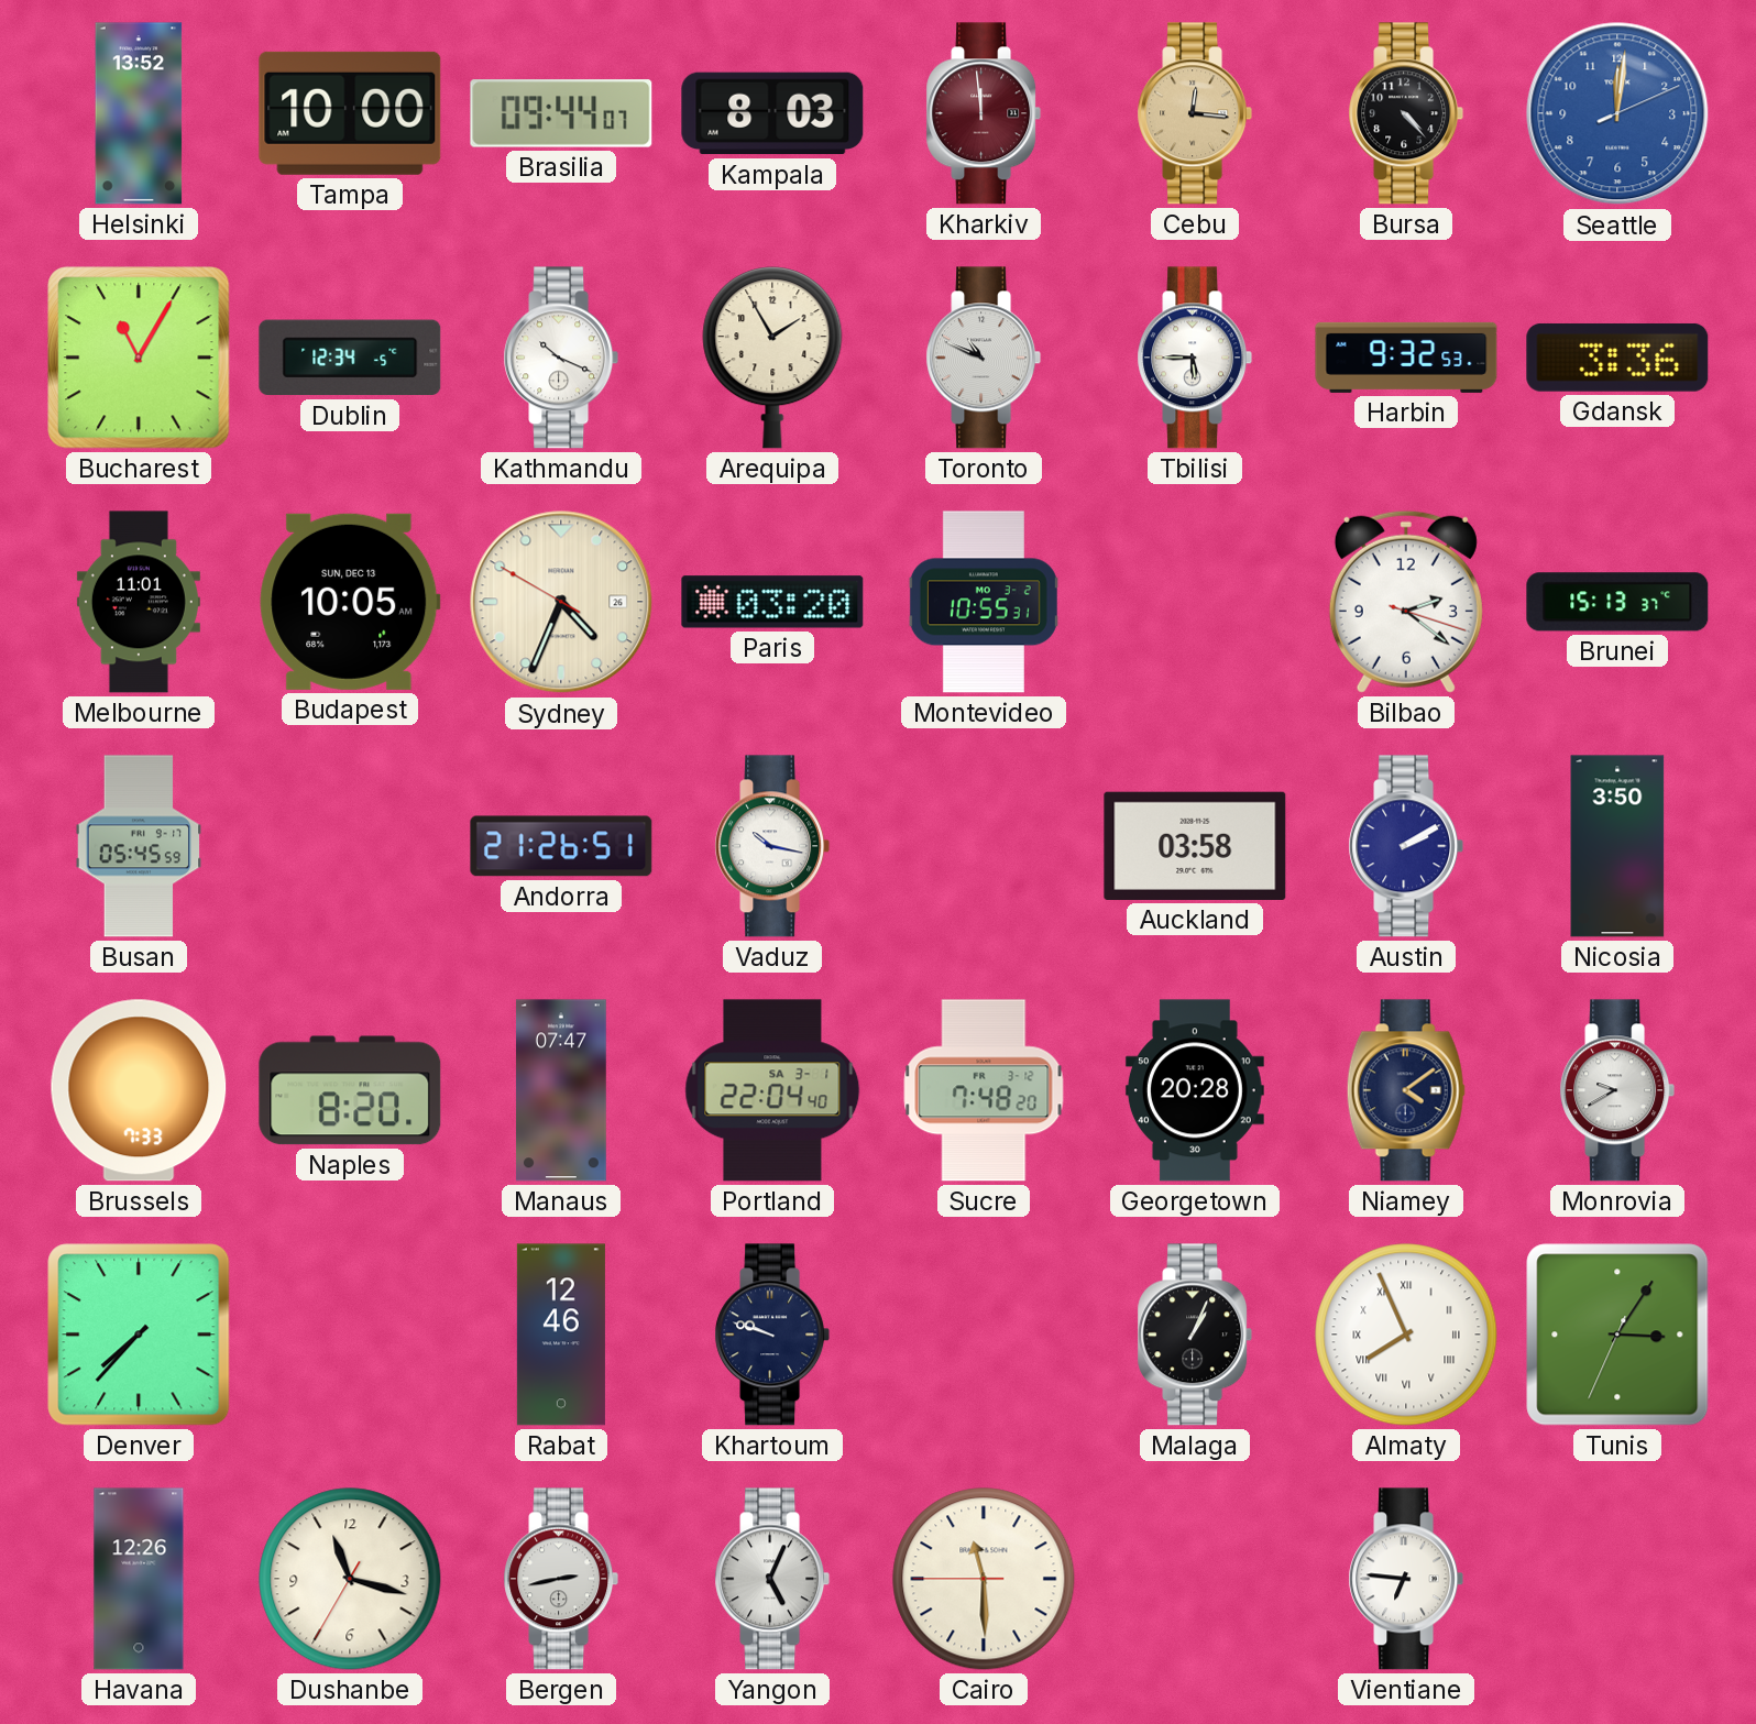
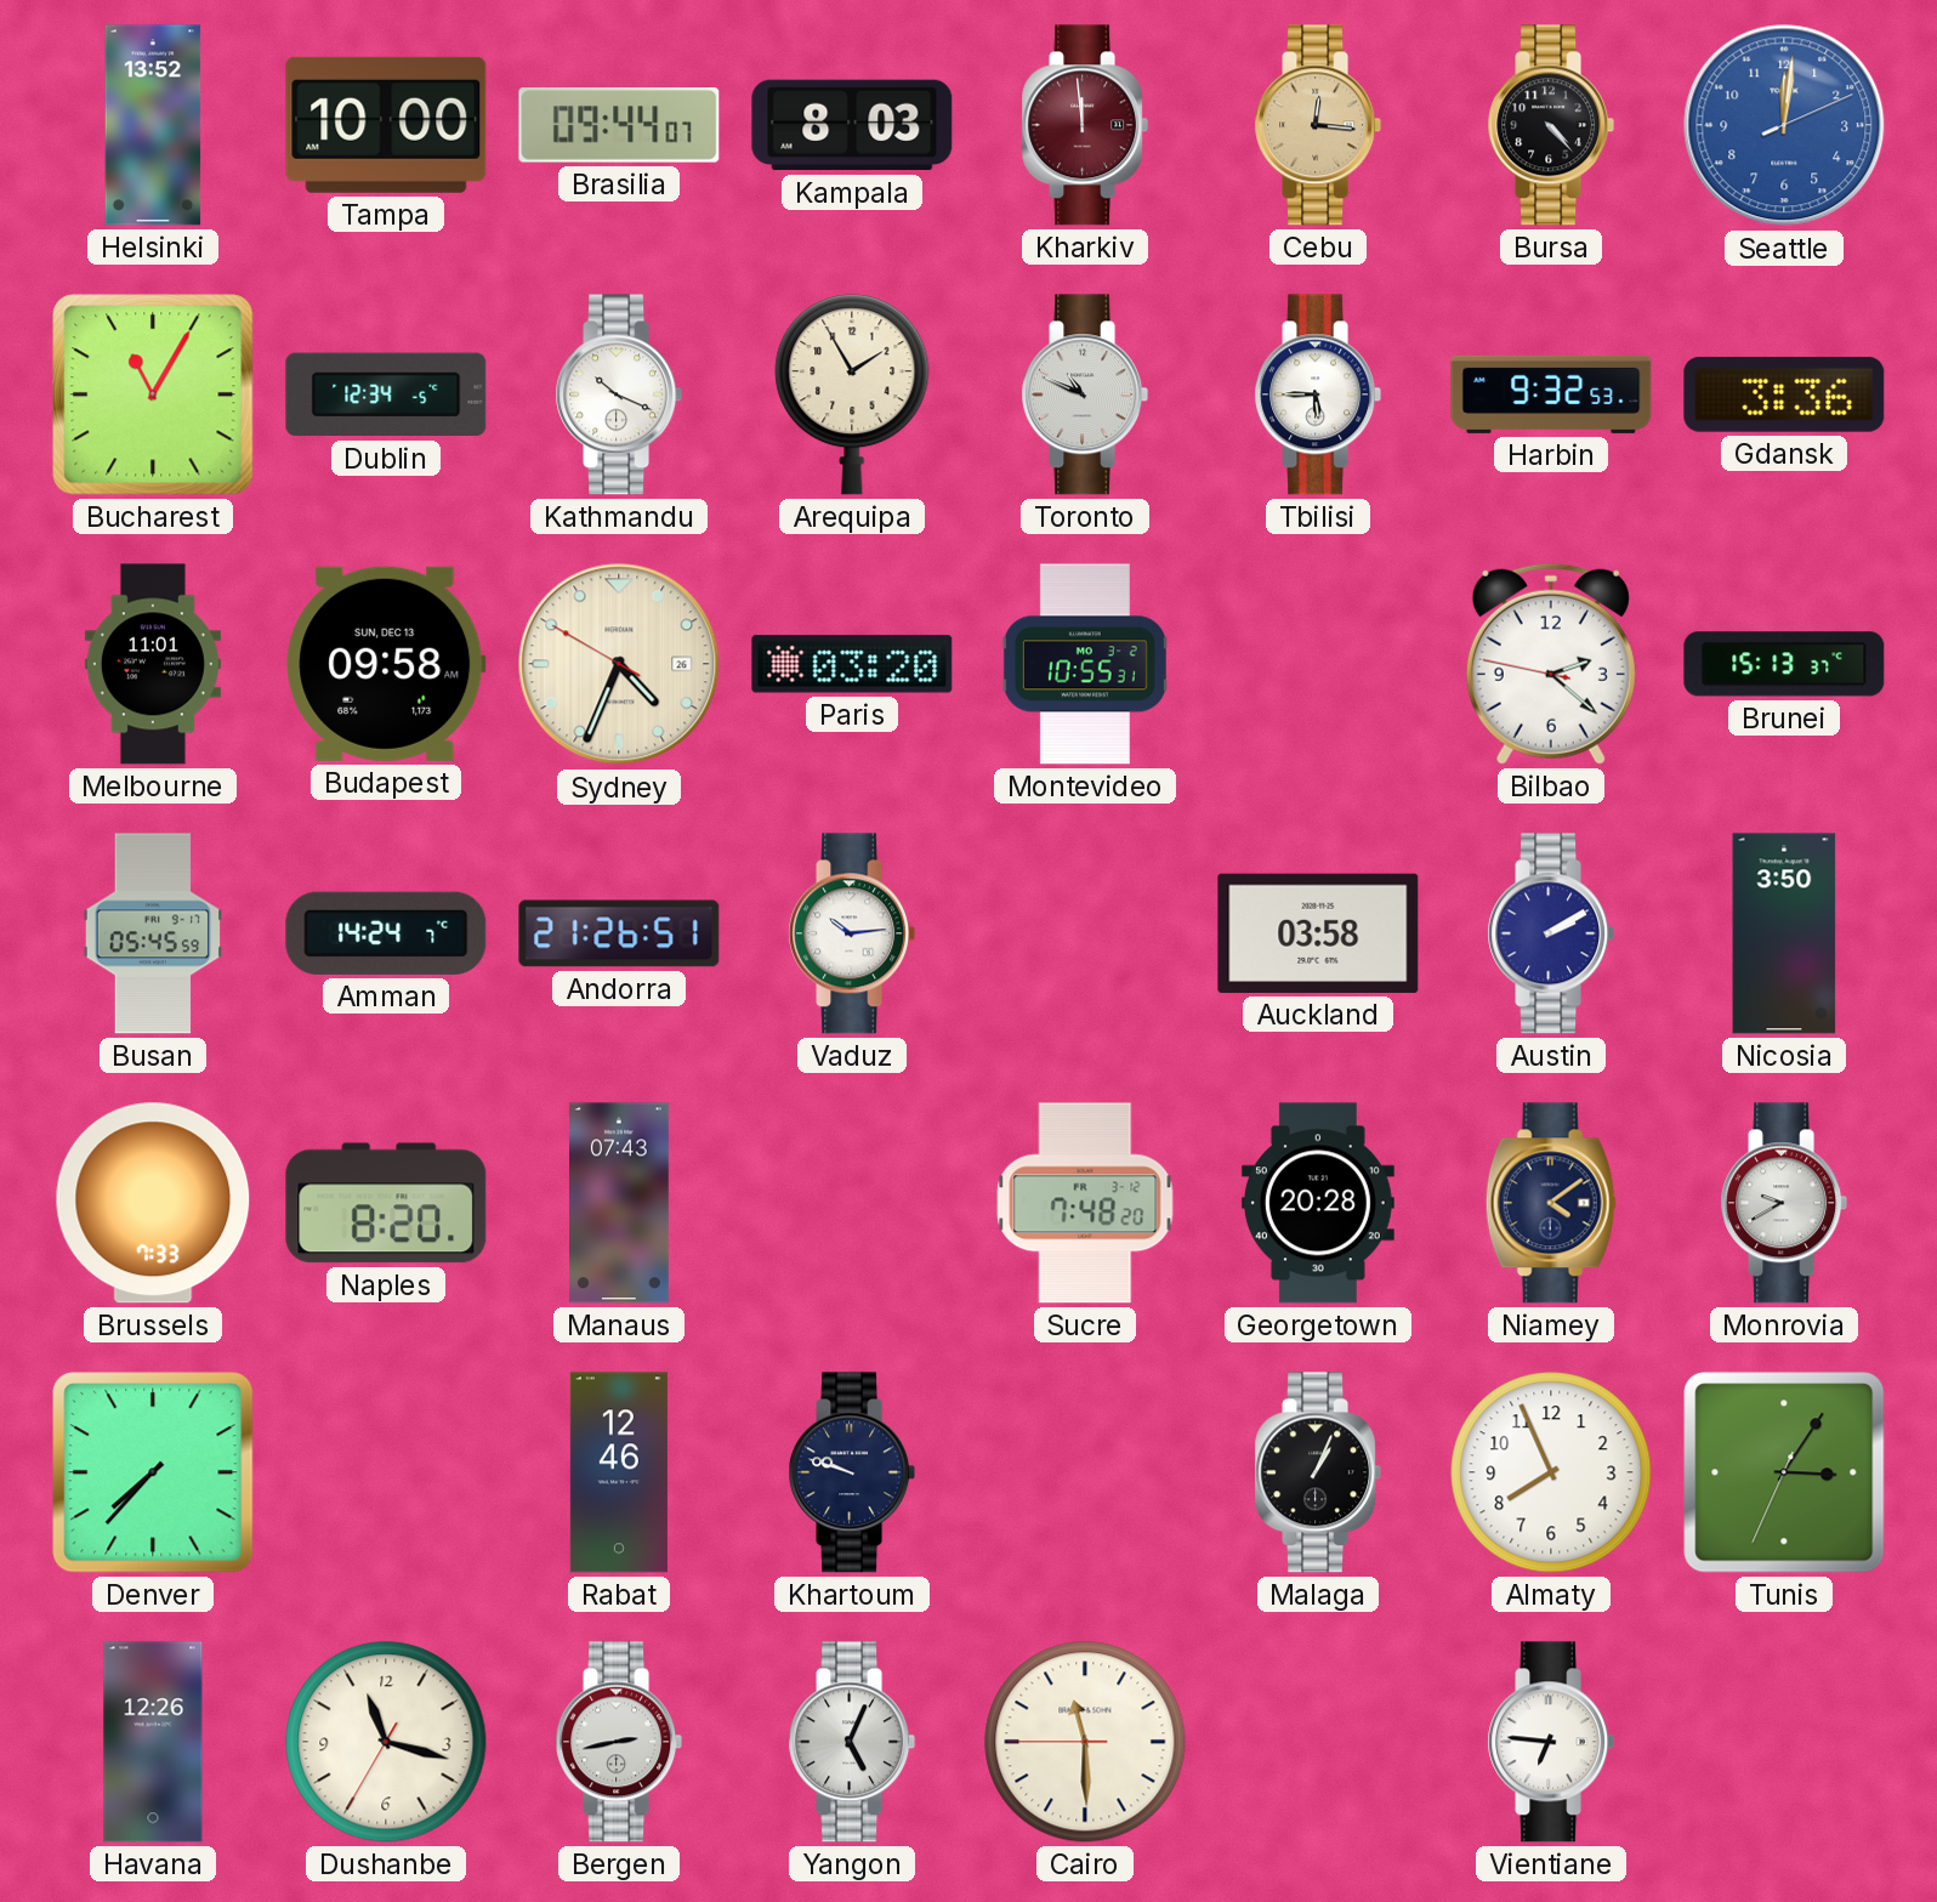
Budapest: 10:05 -> 09:58 (386, 664)
Bilbao: 2:21:18 -> 2:21:47 (1551, 664)
Amman: none -> 14:24 (386, 933)
Vaduz: 10:17 -> 10:14 (852, 933)
Manaus: 07:47 -> 07:43 (619, 1203)
Portland: 22:04 -> none (772, 1090)
Almaty numerals: Roman -> Arabic (1551, 1472)
